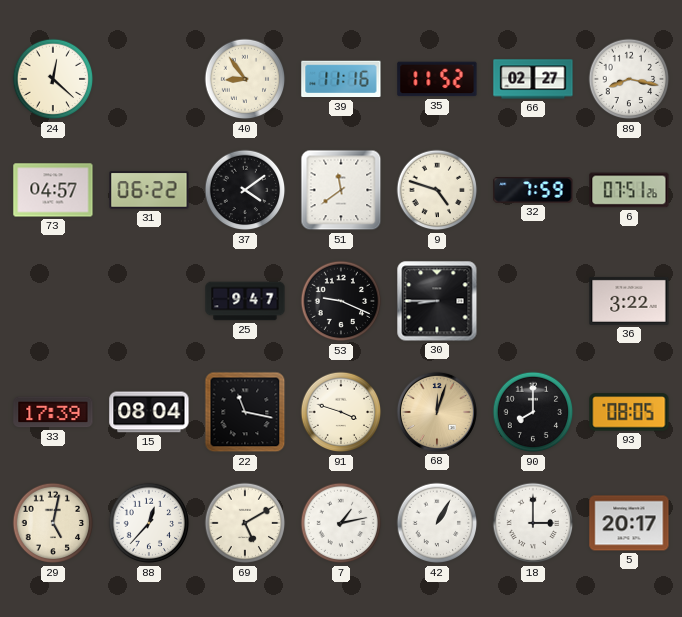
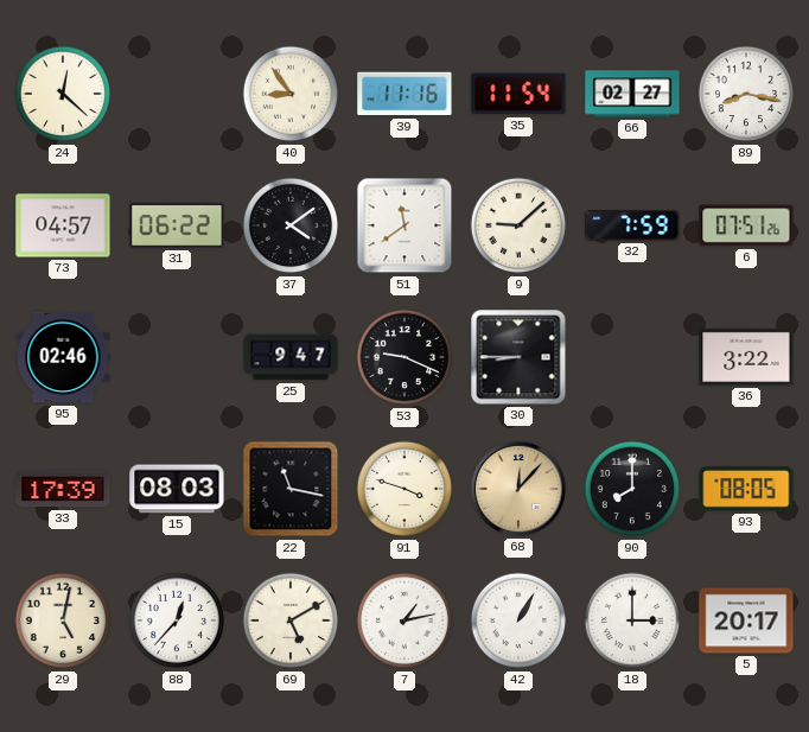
35: 11:52 -> 11:54 (518, 94)
9: 4:48 -> 9:08 (518, 225)
95: none -> 02:46 (63, 357)
15: 08:04 -> 08:03 (177, 489)
68: 12:03 -> 12:07 (518, 489)
